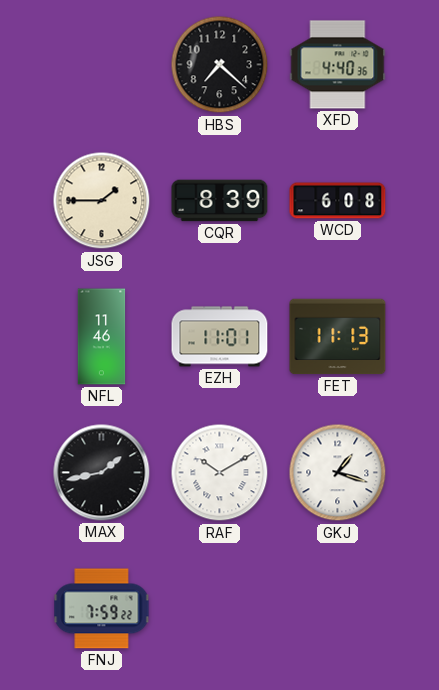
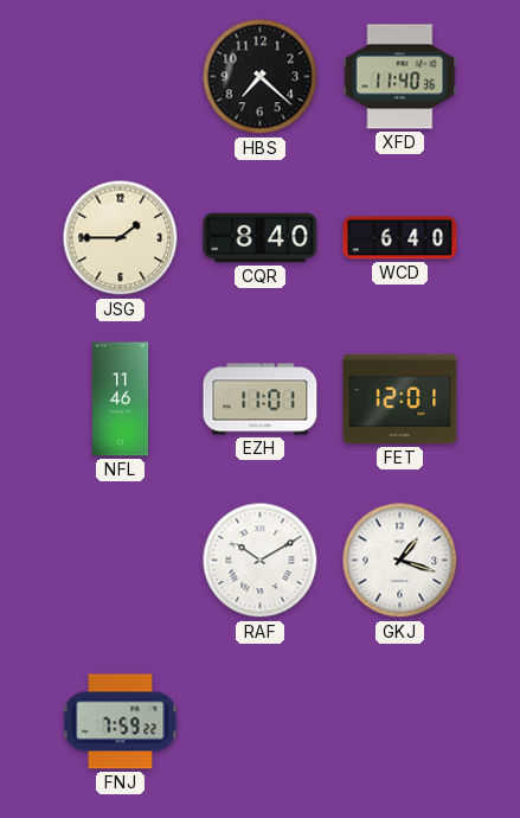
XFD: 4:40 -> 11:40 (400, 77)
CQR: 8:39 -> 8:40 (261, 238)
WCD: 6:08 -> 6:40 (400, 238)
FET: 11:13 -> 12:01 (400, 400)
MAX: 1:43 -> none (102, 473)
